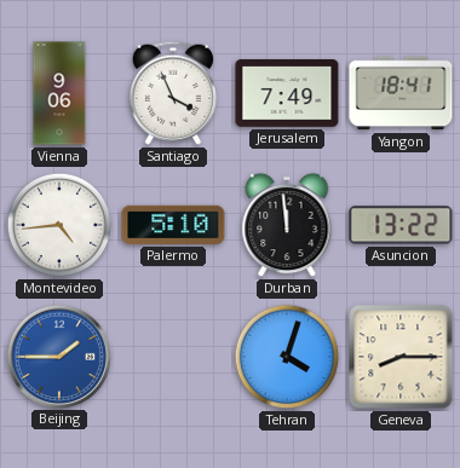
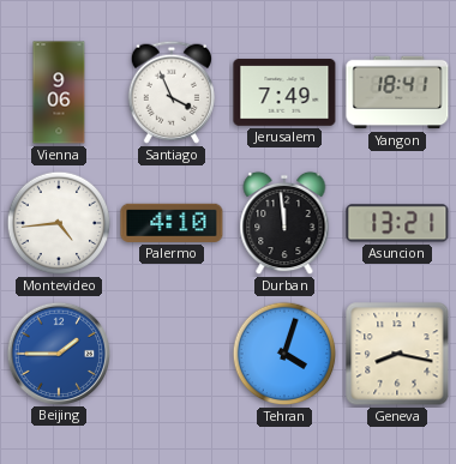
Palermo: 5:10 -> 4:10 (172, 223)
Asuncion: 13:22 -> 13:21 (397, 223)
Geneva: 8:15 -> 8:17 (397, 354)
